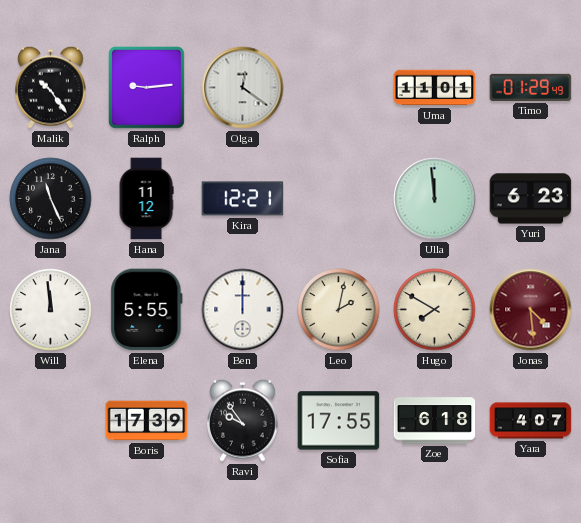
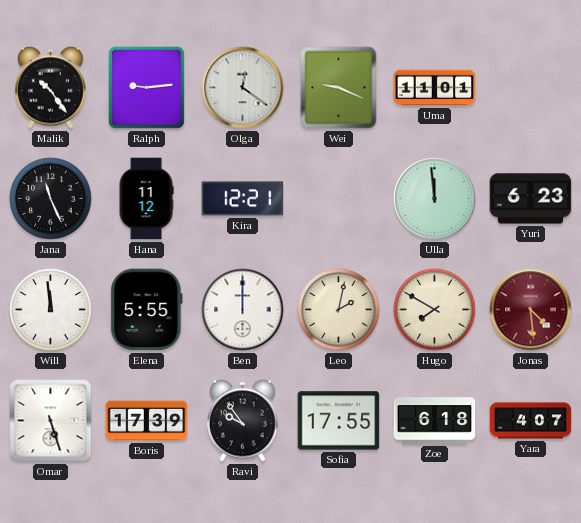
Wei: none -> 9:19 (339, 88)
Timo: 01:29 -> none (531, 87)
Omar: none -> 5:27 (51, 421)
